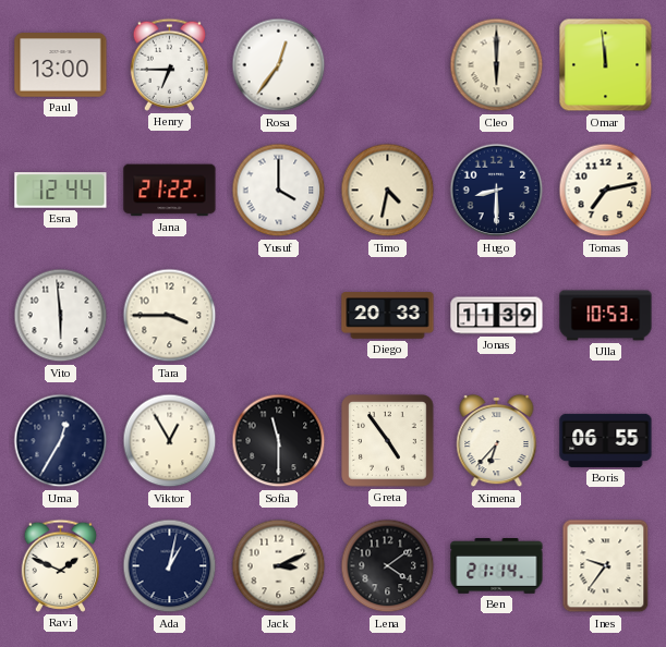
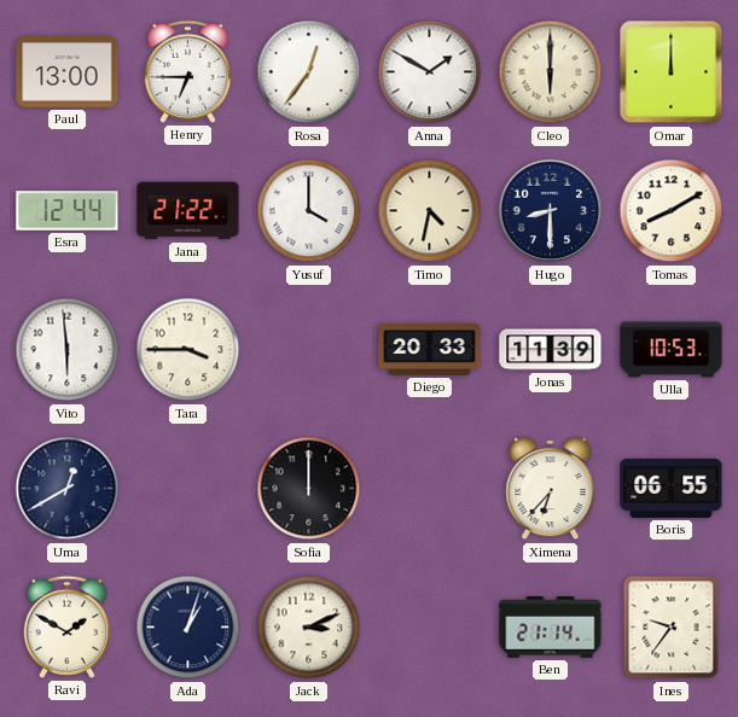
Anna: none -> 1:50 (430, 72)
Omar: 11:59 -> 12:00 (672, 72)
Tomas: 7:13 -> 8:10 (672, 211)
Uma: 12:35 -> 12:40 (68, 489)
Viktor: 12:55 -> none (170, 441)
Sofia: 11:30 -> 12:00 (309, 489)
Greta: 4:54 -> none (388, 441)
Ravi: 1:49 -> 1:50 (66, 626)
Ada: 1:02 -> 1:03 (188, 628)
Lena: 4:09 -> none (388, 566)
